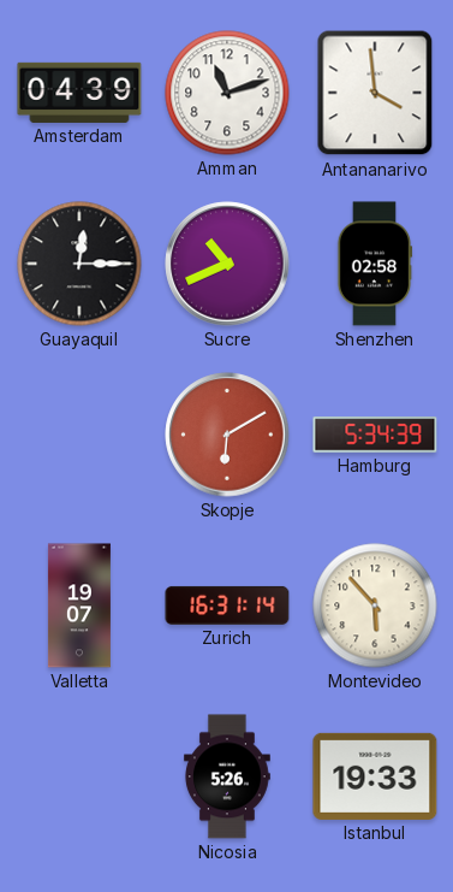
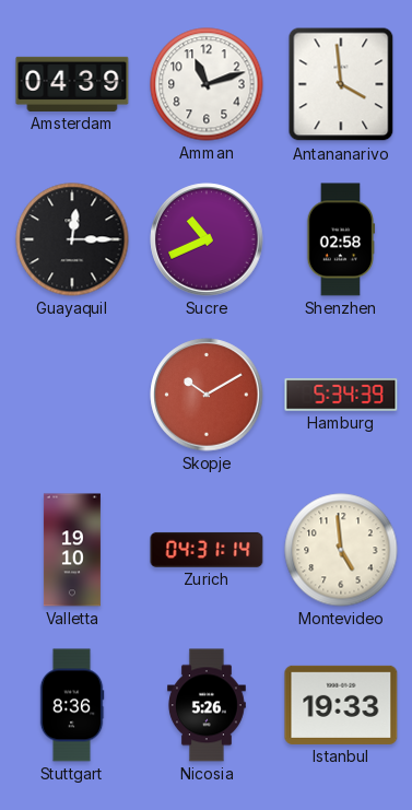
Skopje: 6:10 -> 10:10 (207, 395)
Valletta: 19:07 -> 19:10 (72, 550)
Zurich: 16:31 -> 04:31 (207, 550)
Montevideo: 5:53 -> 4:59 (341, 550)
Stuttgart: none -> 8:36 (72, 705)
